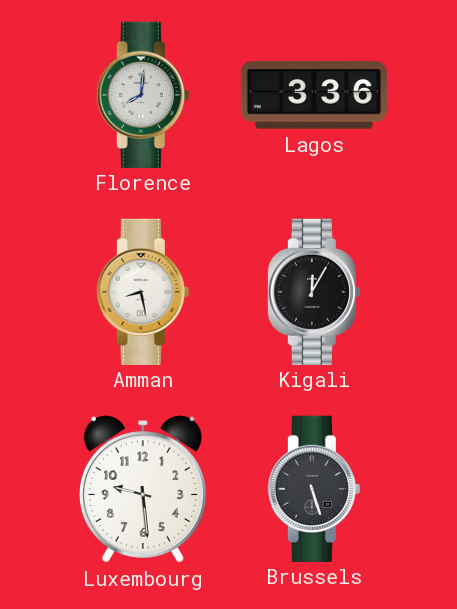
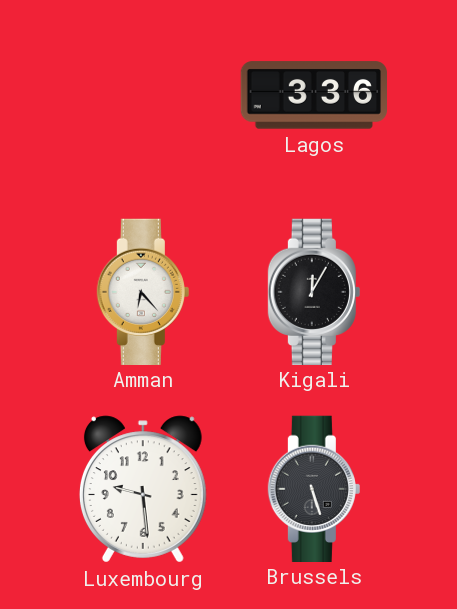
Florence: 8:01 -> none (143, 94)
Amman: 8:28 -> 6:23 (143, 291)
